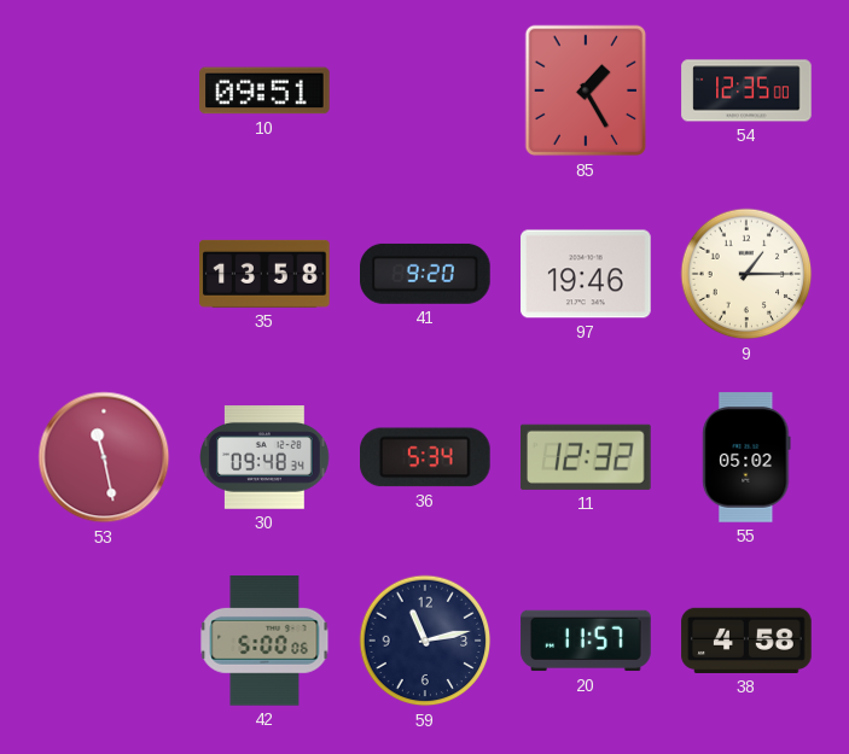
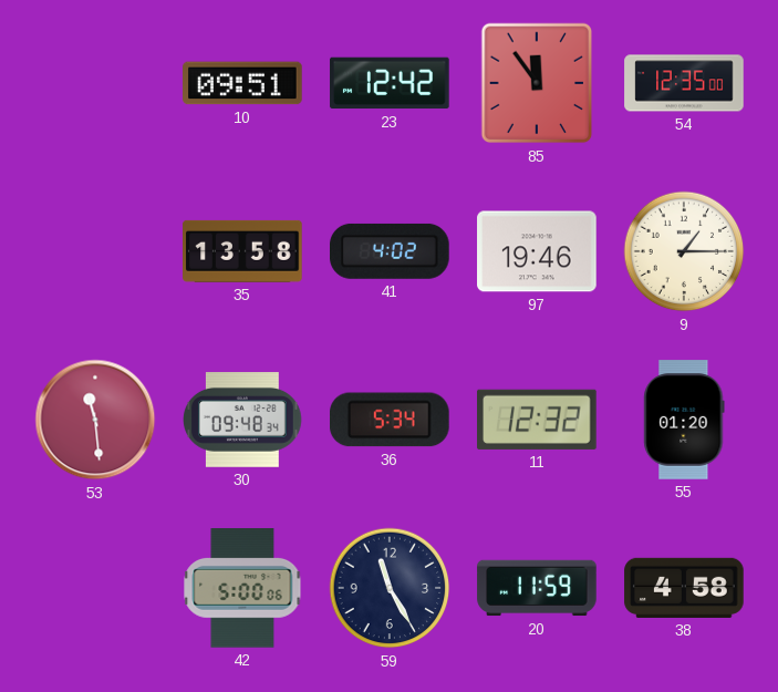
23: none -> 12:42 (390, 83)
85: 1:25 -> 11:54 (537, 83)
41: 9:20 -> 4:02 (391, 251)
53: 11:28 -> 11:29 (95, 420)
55: 05:02 -> 01:20 (684, 420)
59: 11:13 -> 11:25 (390, 588)
20: 11:57 -> 11:59 (537, 588)
